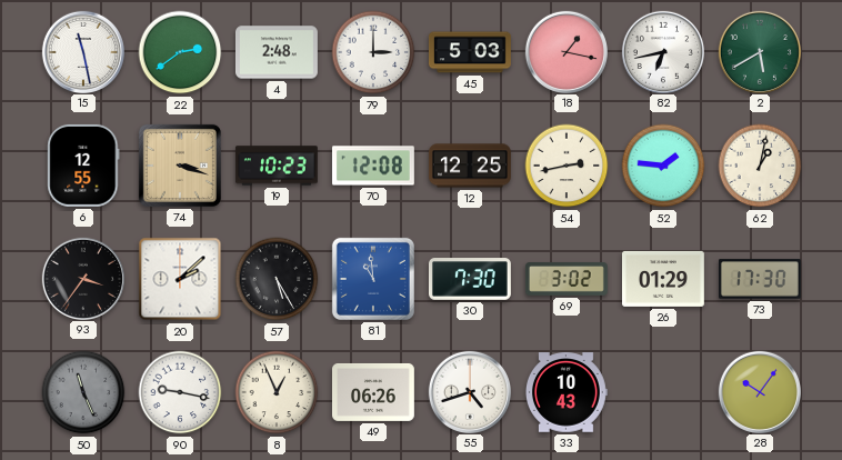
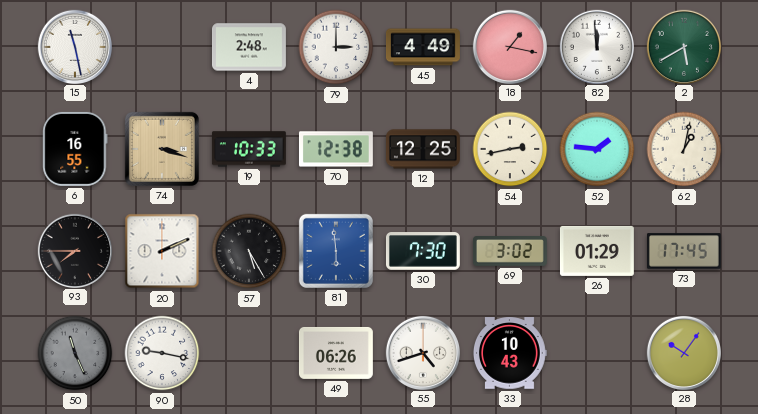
22: 2:39 -> none (180, 52)
45: 5:03 -> 4:49 (423, 47)
82: 6:43 -> 11:59 (596, 46)
6: 12:55 -> 16:55 (75, 149)
19: 10:23 -> 10:33 (249, 149)
70: 12:08 -> 12:38 (336, 149)
93: 3:36 -> 7:45 (74, 250)
20: 2:08 -> 2:11 (162, 251)
81: 10:59 -> 5:59 (336, 251)
73: 17:30 -> 17:45 (684, 251)
8: 12:56 -> none (277, 392)
